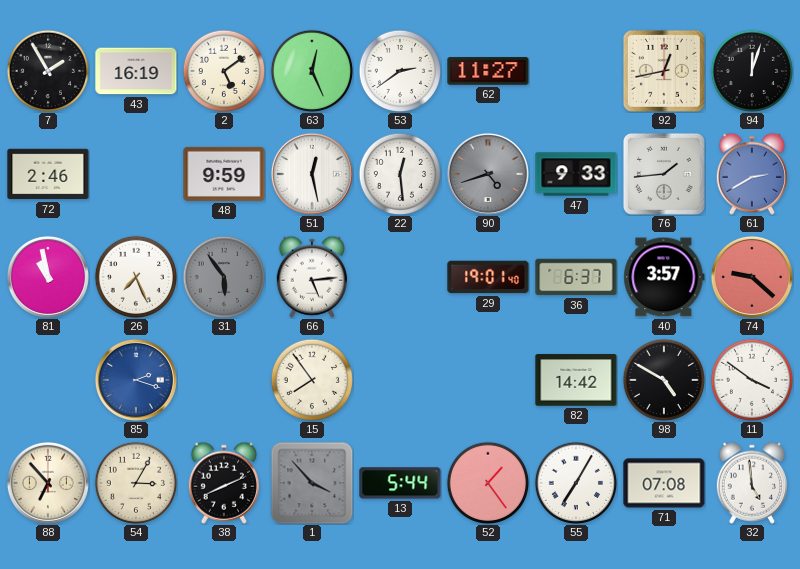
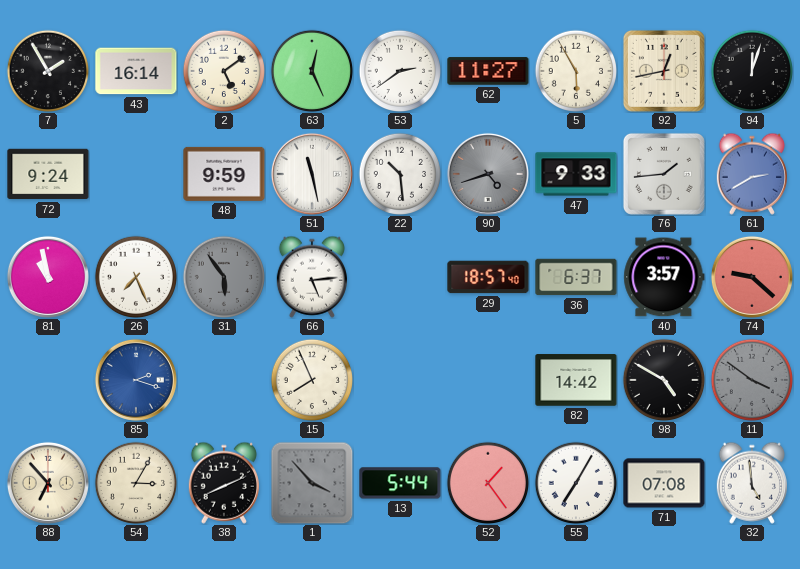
43: 16:19 -> 16:14 (136, 71)
5: none -> 5:55 (575, 70)
72: 2:46 -> 9:24 (48, 174)
51: 12:28 -> 11:28 (312, 174)
22: 12:29 -> 10:29 (399, 173)
29: 19:01 -> 18:57 (488, 277)
15: 7:54 -> 7:56 (311, 379)
11 dial: white -> grey (751, 379)
